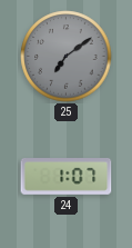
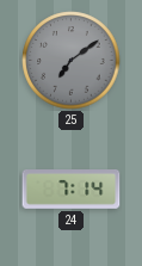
24: 1:07 -> 7:14 (72, 190)
